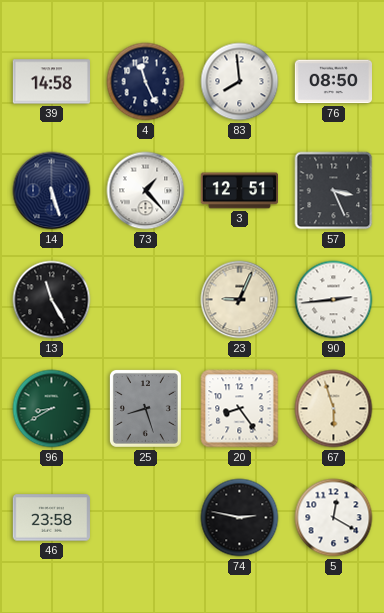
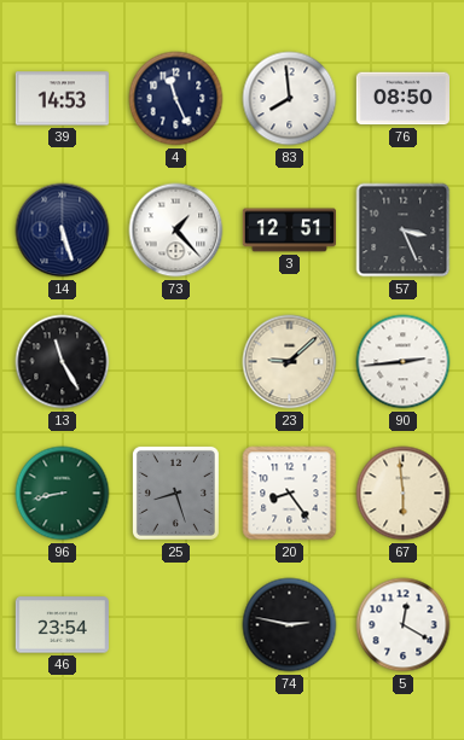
39: 14:58 -> 14:53 (62, 99)
23: 9:04 -> 9:08 (290, 362)
96: 8:40 -> 8:43 (63, 494)
67: 5:57 -> 5:59 (404, 494)
46: 23:58 -> 23:54 (62, 625)
